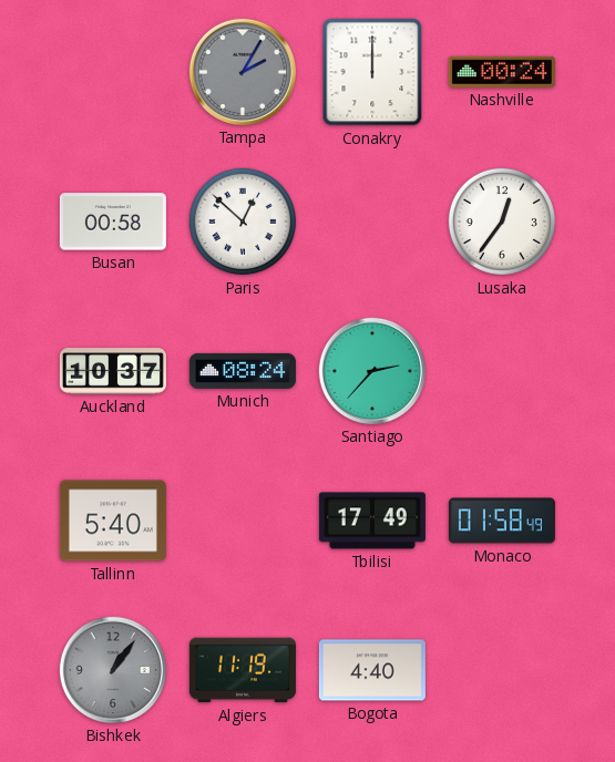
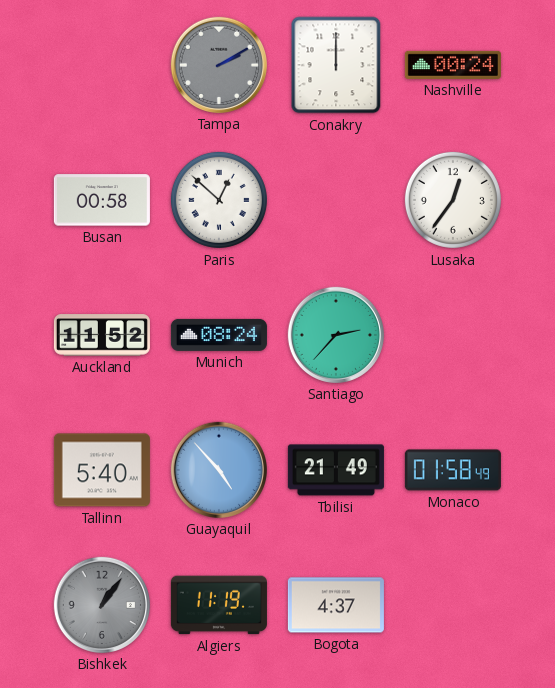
Tampa: 2:05 -> 2:10 (219, 65)
Auckland: 10:37 -> 11:52 (102, 335)
Guayaquil: none -> 4:53 (219, 470)
Tbilisi: 17:49 -> 21:49 (336, 470)
Bogota: 4:40 -> 4:37 (336, 605)
